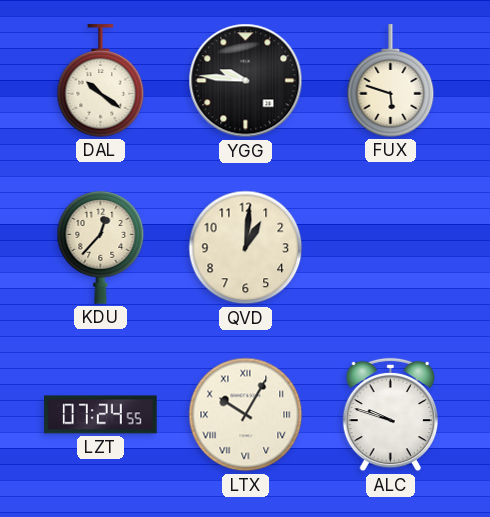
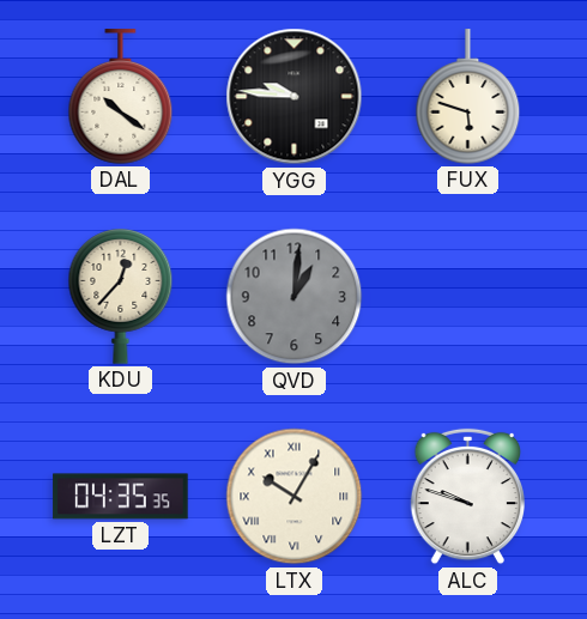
QVD dial: cream -> grey (295, 297)
LZT: 07:24 -> 04:35 (121, 497)
